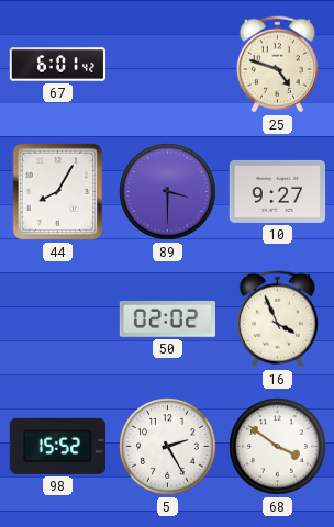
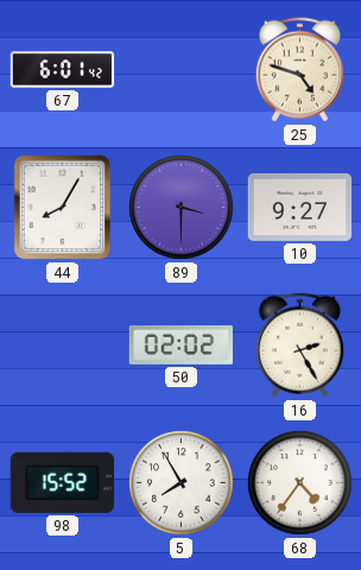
16: 3:56 -> 2:25 (299, 346)
5: 2:25 -> 7:55 (182, 483)
68: 3:51 -> 4:36 (300, 483)
